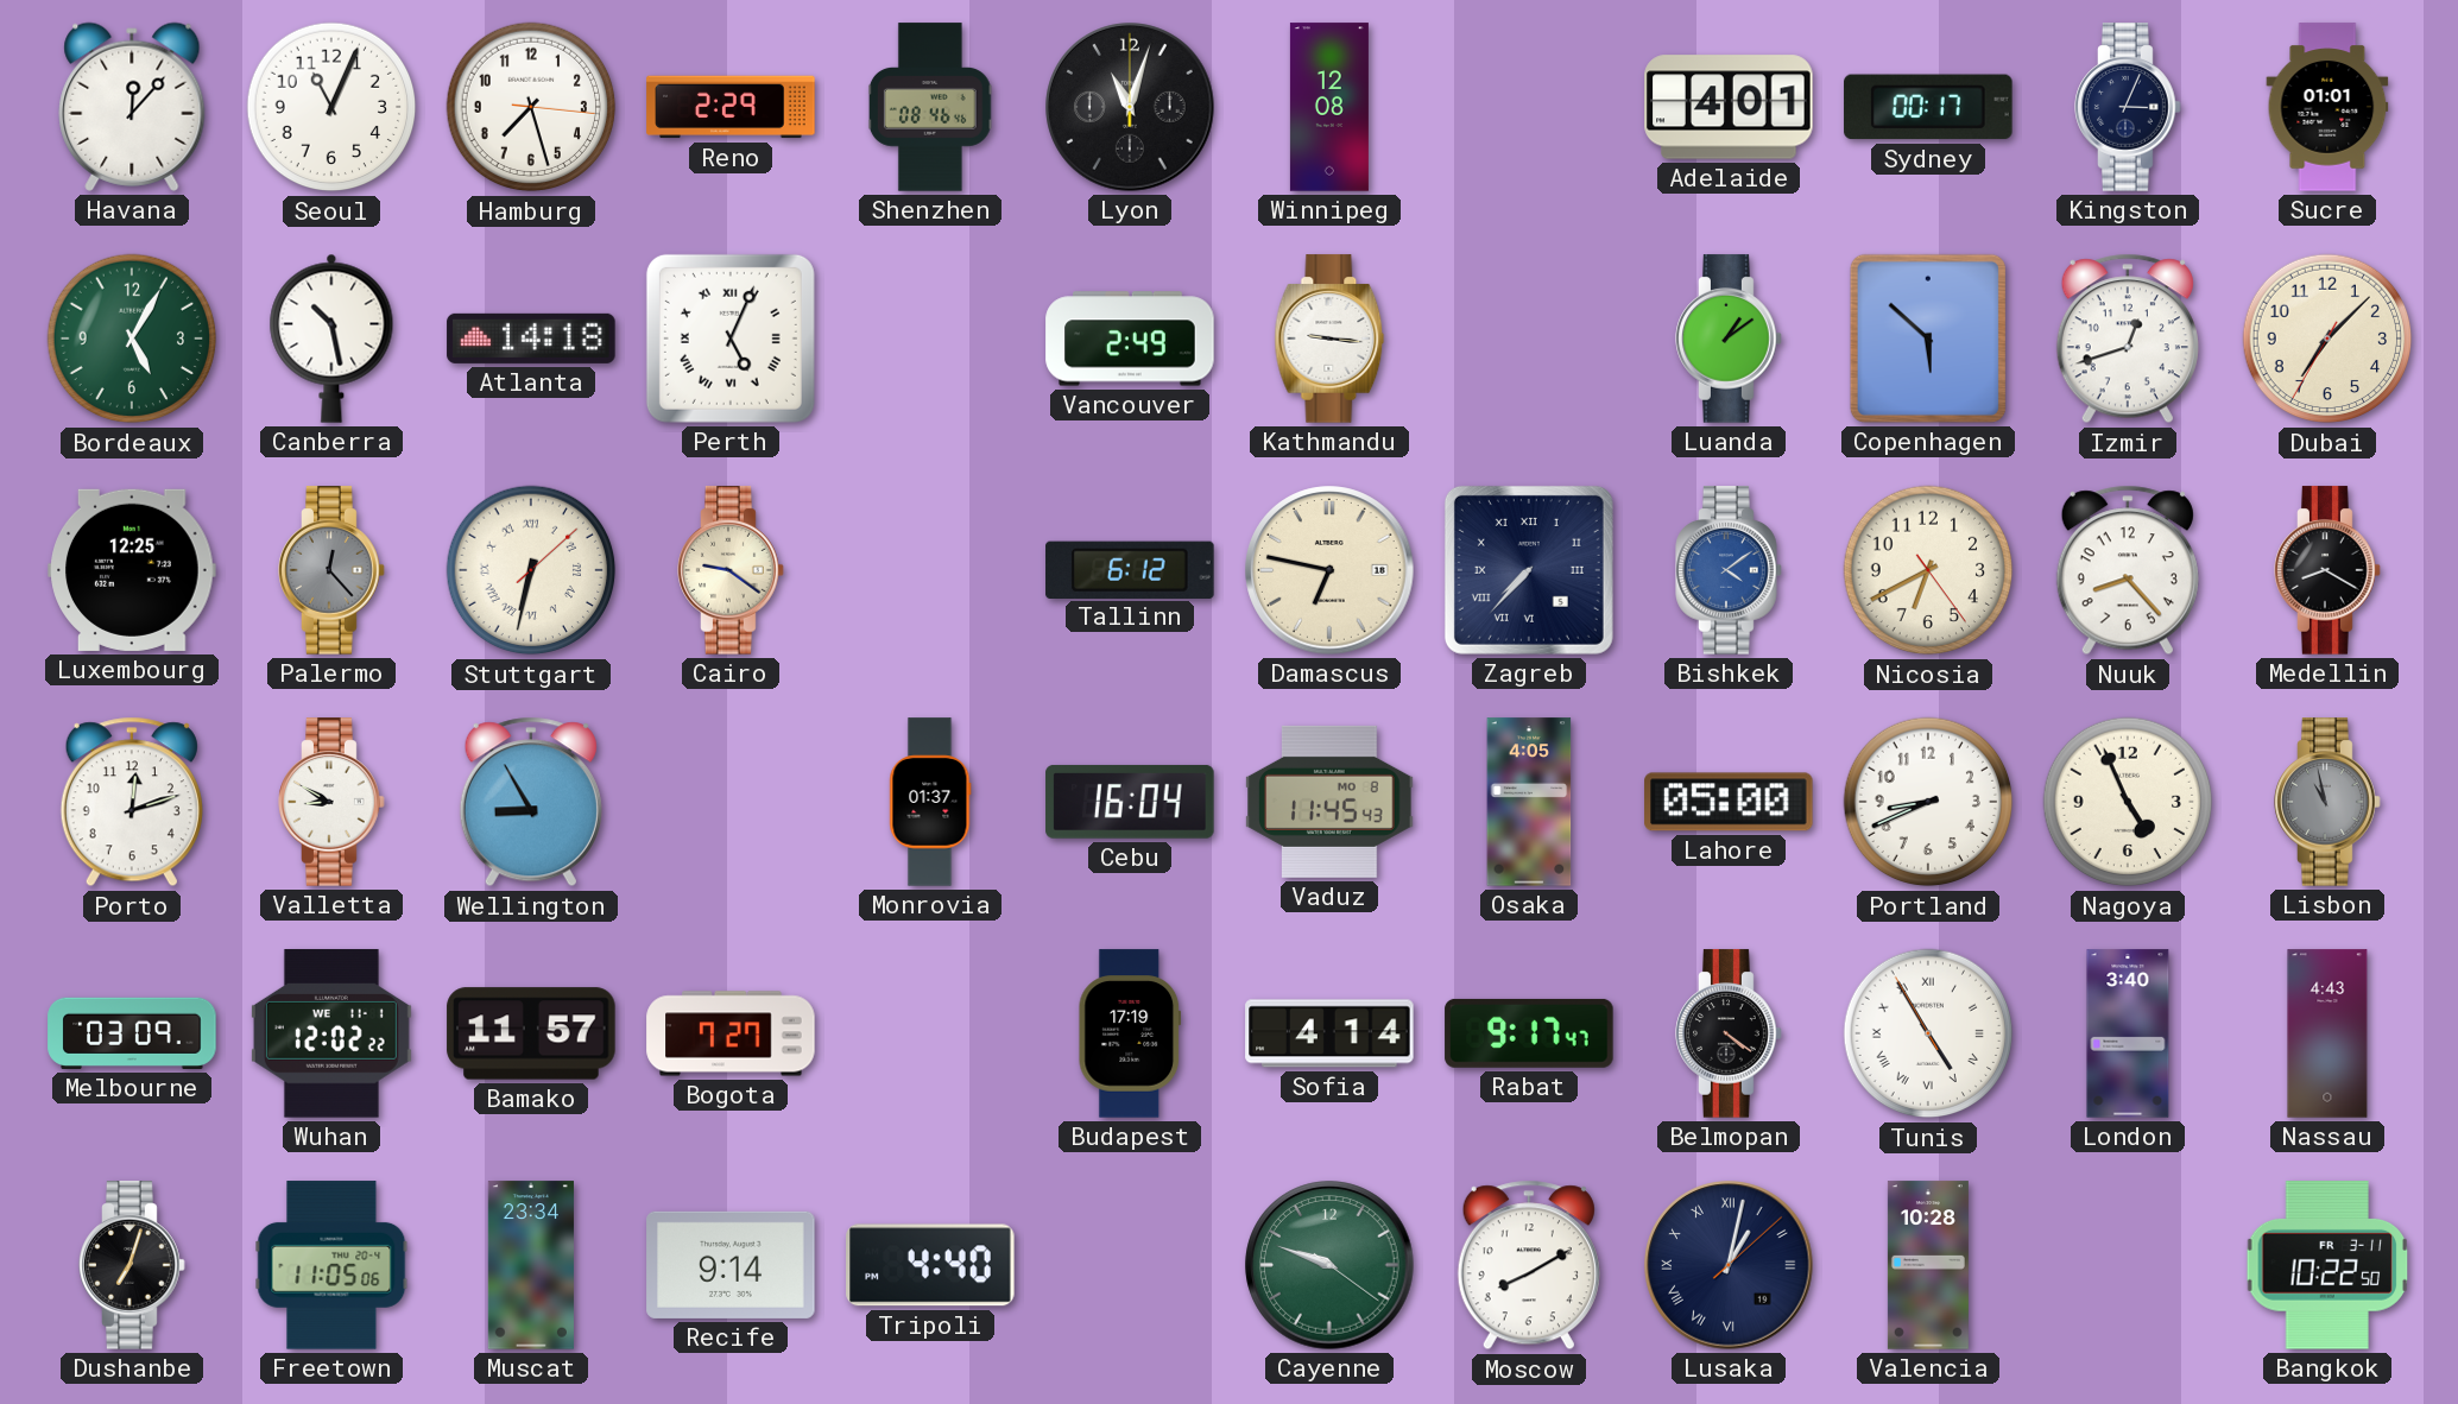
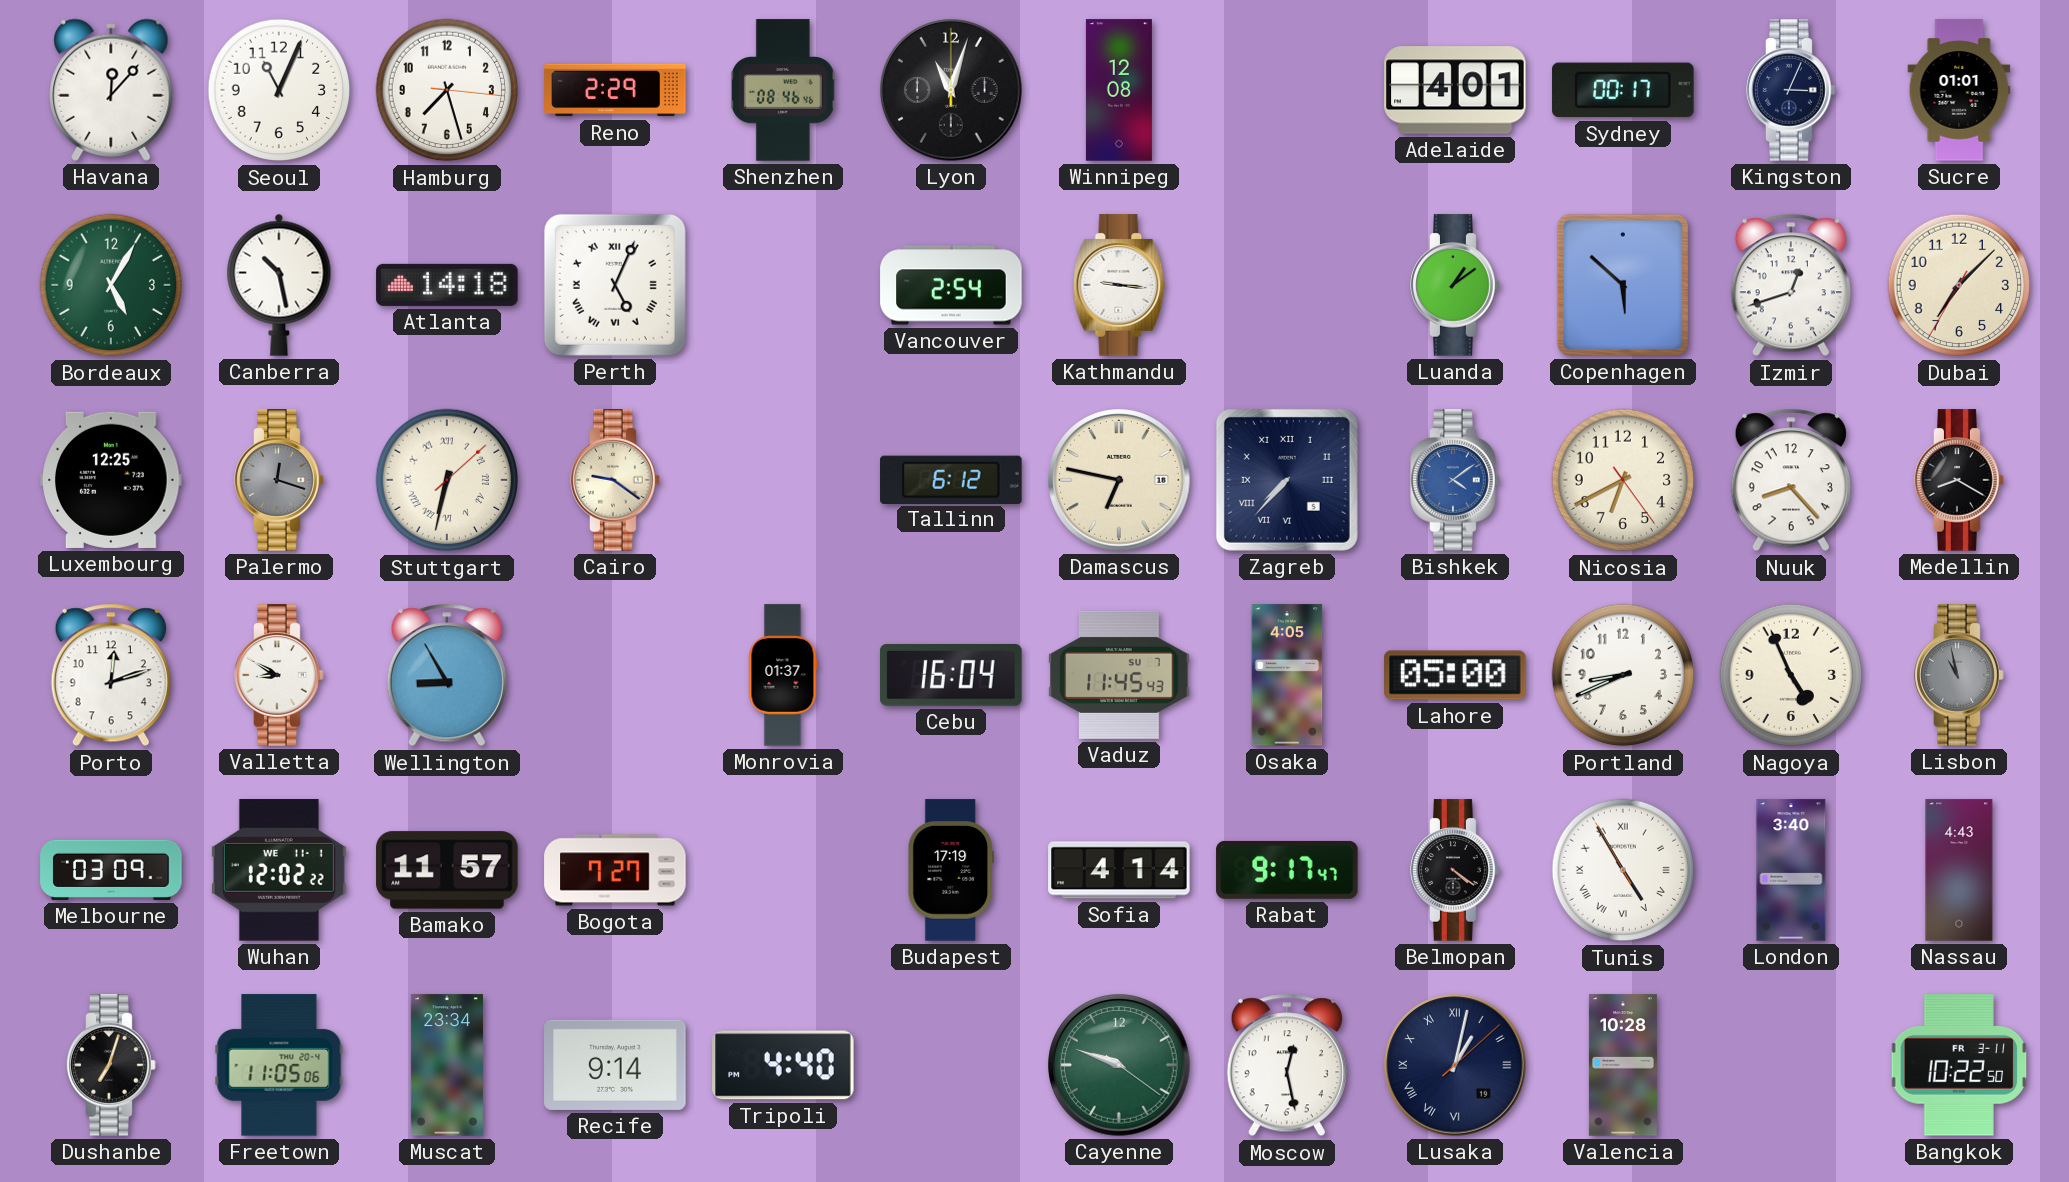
Vancouver: 2:49 -> 2:54 (951, 285)
Palermo: 12:23 -> 12:18 (279, 480)
Vaduz date: MO 8 -> SU 7 (1119, 675)
Moscow: 8:10 -> 12:28 (1287, 1065)
